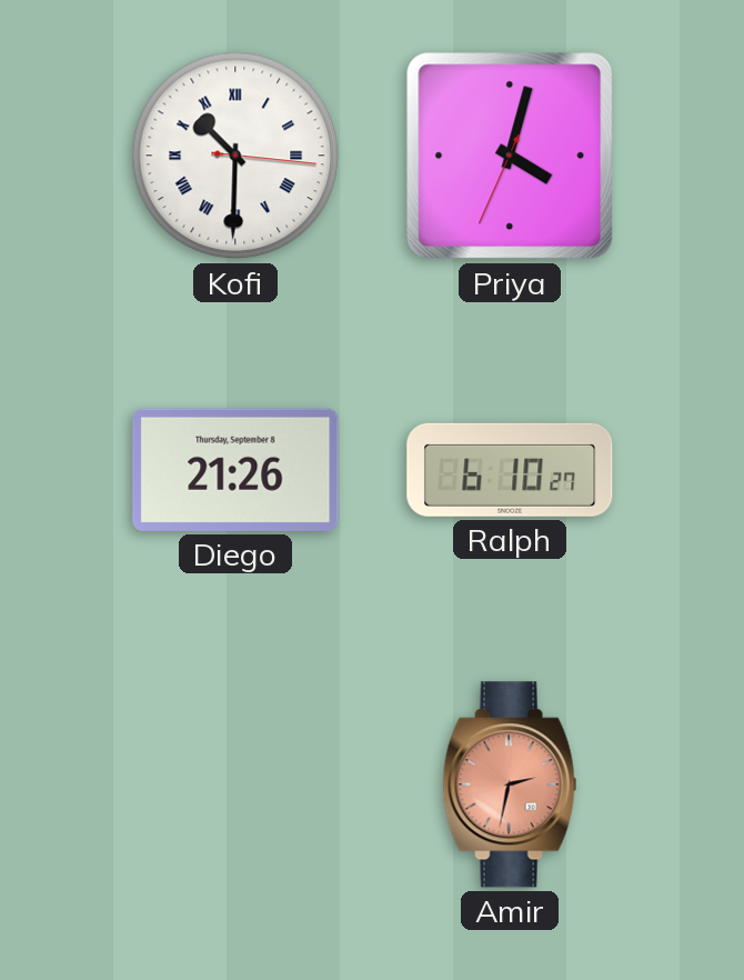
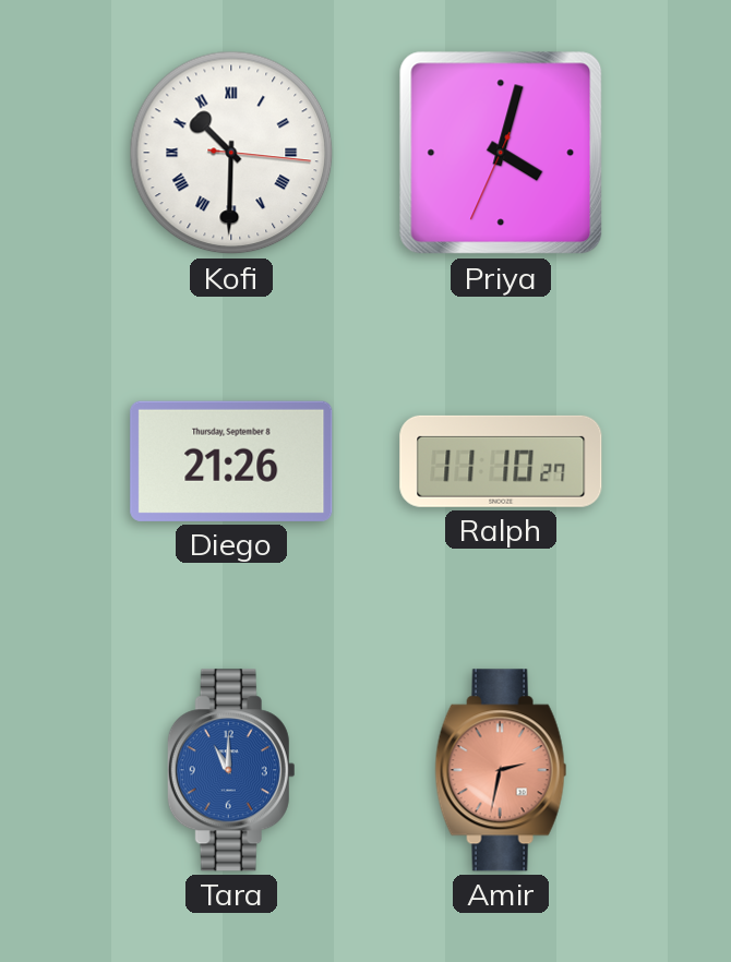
Ralph: 6:10 -> 11:10 (501, 461)
Tara: none -> 11:00 (231, 770)
